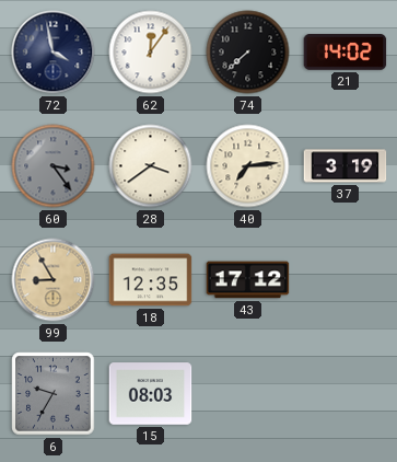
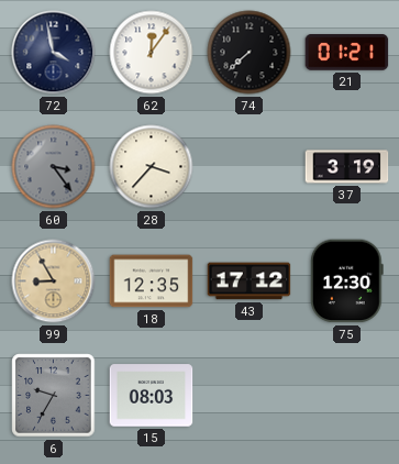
21: 14:02 -> 01:21 (347, 53)
28: 3:39 -> 3:37 (152, 167)
40: 7:14 -> none (248, 166)
75: none -> 12:30 (346, 281)
